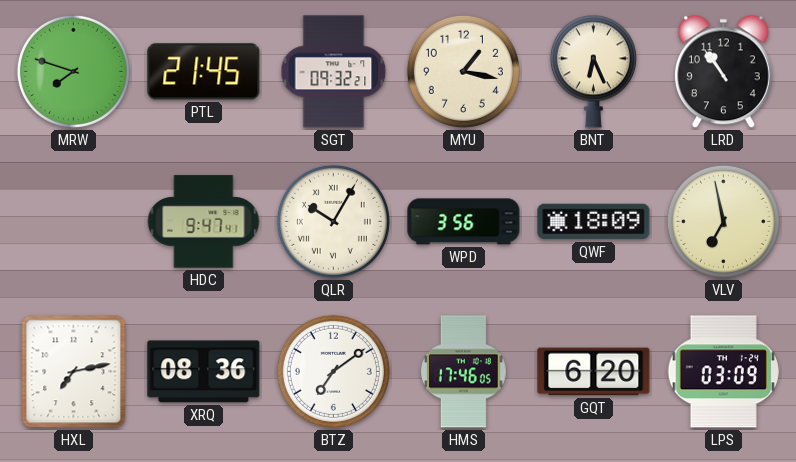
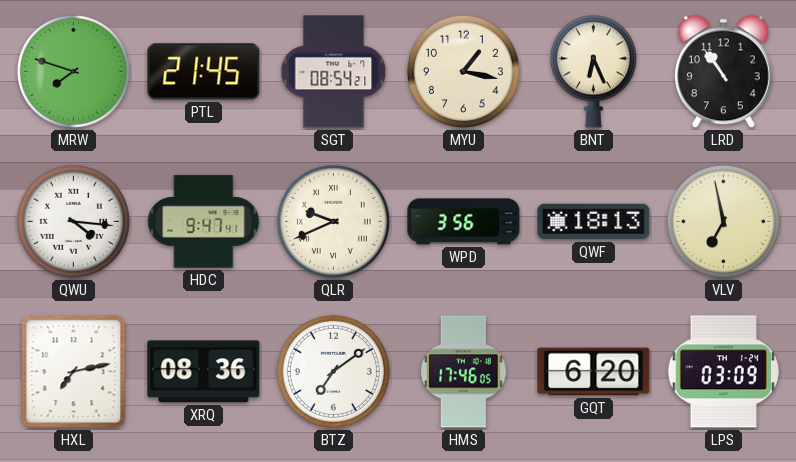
SGT: 09:32 -> 08:54 (334, 72)
QWU: none -> 4:16 (73, 221)
QLR: 10:05 -> 9:41 (333, 221)
QWF: 18:09 -> 18:13 (594, 222)
